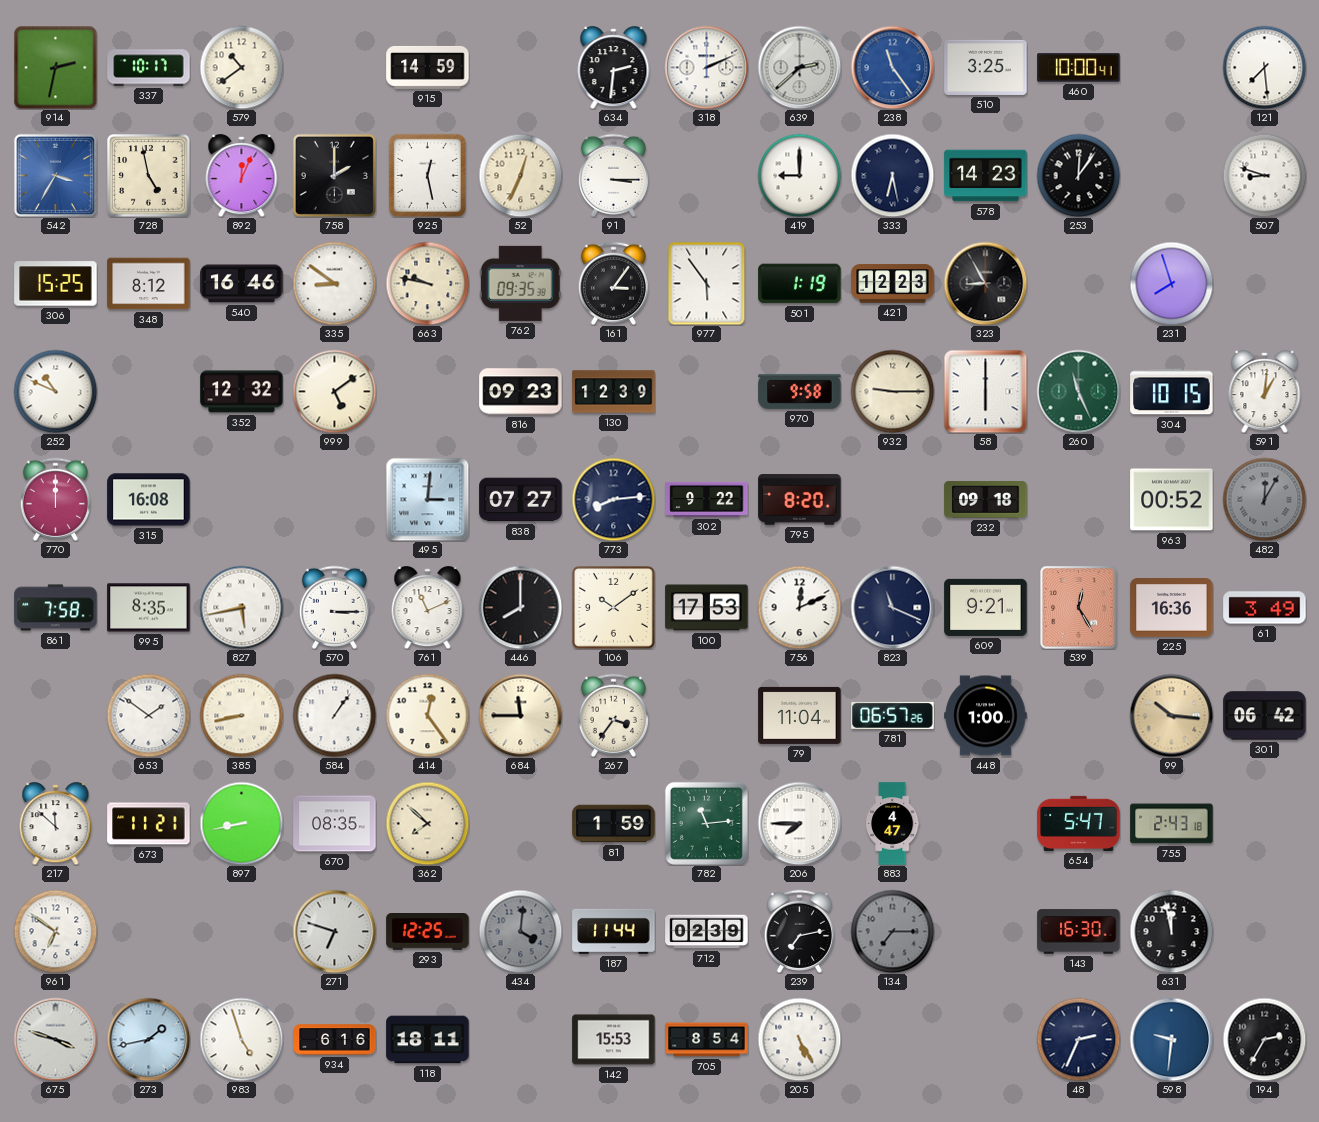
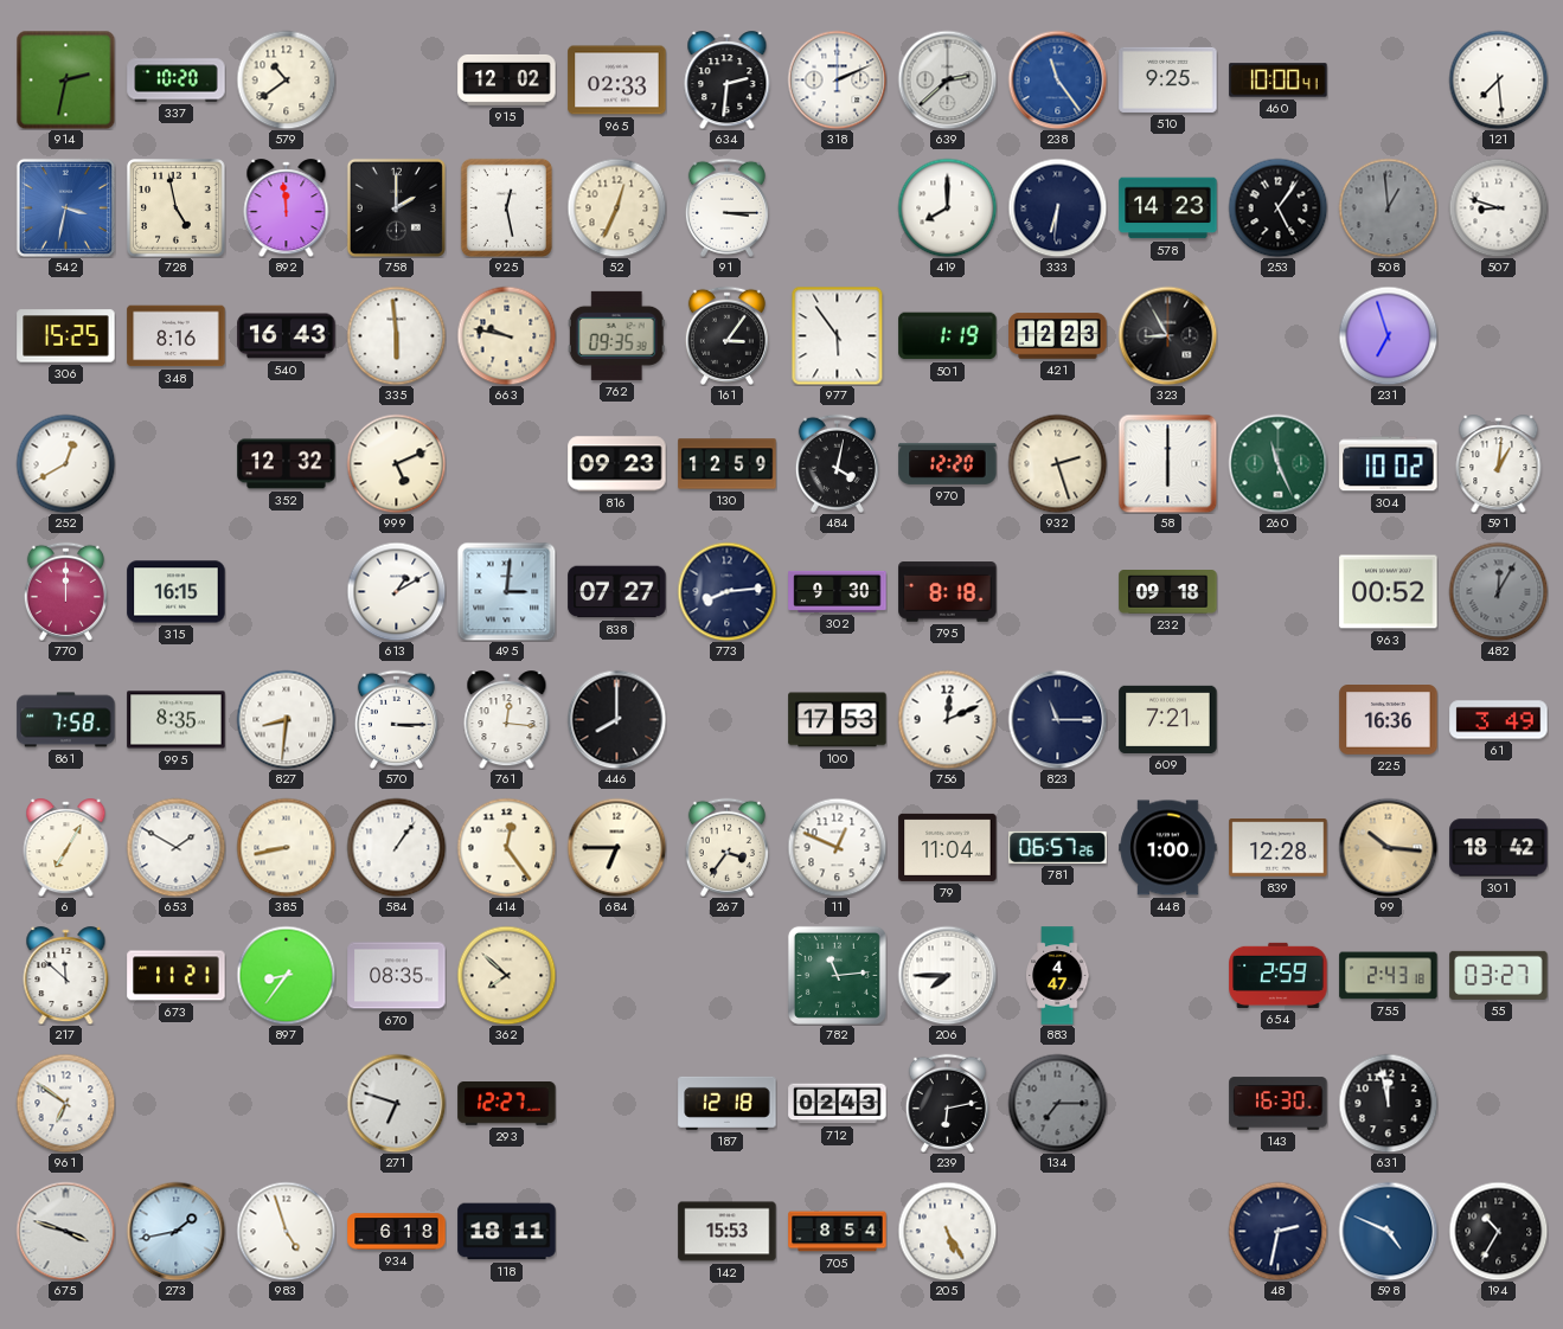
337: 10:17 -> 10:20 (177, 81)
915: 14:59 -> 12:02 (507, 79)
965: none -> 02:33 (617, 81)
510: 3:25 -> 9:25 (1168, 79)
542: 3:35 -> 3:32 (65, 207)
892: 12:04 -> 11:59 (287, 208)
419: 9:00 -> 8:00 (947, 207)
333: 6:28 -> 6:31 (1057, 207)
253: 12:06 -> 5:06 (1277, 207)
508: none -> 12:59 (1388, 207)
348: 8:12 -> 8:16 (177, 336)
540: 16:46 -> 16:43 (287, 336)
335: 8:51 -> 5:59 (396, 335)
231: 7:57 -> 6:57 (1388, 335)
252: 10:49 -> 12:40 (65, 463)
999: 5:09 -> 5:11 (396, 463)
130: 12:39 -> 12:59 (728, 464)
484: none -> 4:02 (837, 463)
970: 9:58 -> 12:20 (948, 463)
932: 9:15 -> 2:27 (1057, 463)
304: 10:15 -> 10:02 (1389, 464)
315: 16:08 -> 16:15 (177, 592)
613: none -> 1:10 (396, 591)
302: 9:22 -> 9:30 (838, 591)
795: 8:20 -> 8:18 (948, 592)
827: 5:43 -> 8:31 (286, 719)
761: 11:11 -> 12:16 (507, 720)
106: 10:09 -> none (614, 608)
823: 11:19 -> 11:15 (1057, 719)
609: 9:21 -> 7:21 (1168, 719)
539: 12:25 -> none (1079, 608)
6: none -> 7:05 (66, 848)
653: 1:51 -> 1:50 (175, 847)
684: 11:45 -> 6:45 (616, 847)
11: none -> 12:49 (837, 847)
839: none -> 12:28 (1279, 848)
301: 06:42 -> 18:42 (1499, 848)
897: 8:43 -> 8:36 (286, 975)
81: 1:59 -> none (614, 824)
654: 5:47 -> 2:59 (1279, 975)
55: none -> 03:27 (1499, 975)
293: 12:25 -> 12:27 (507, 1104)
434: 4:01 -> none (520, 931)
187: 11:44 -> 12:18 (728, 1103)
712: 02:39 -> 02:43 (838, 1104)
239: 7:13 -> 6:13 (947, 1103)
934: 6:16 -> 6:18 (397, 1232)
48: 2:34 -> 2:32 (1277, 1231)
598: 9:31 -> 4:49 (1388, 1231)
194: 2:35 -> 10:35 (1498, 1231)
